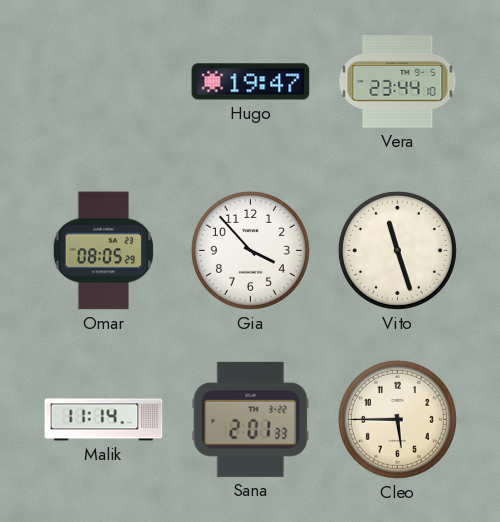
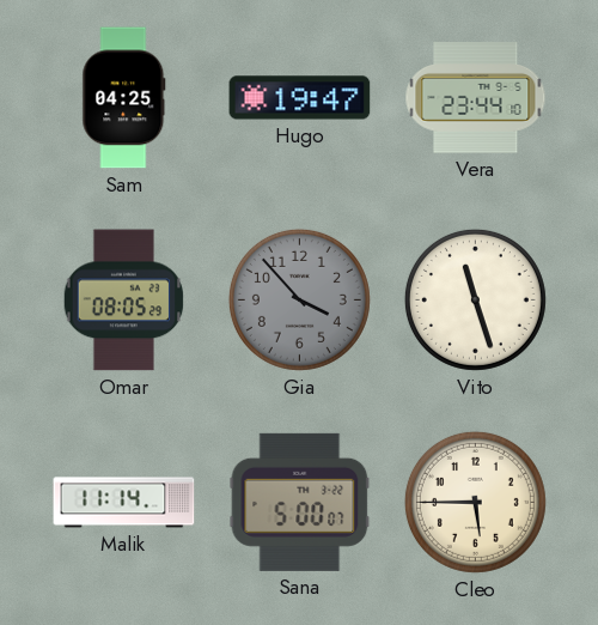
Sam: none -> 04:25 (124, 98)
Gia dial: white -> grey (299, 299)
Sana: 2:01 -> 5:00 (300, 502)
